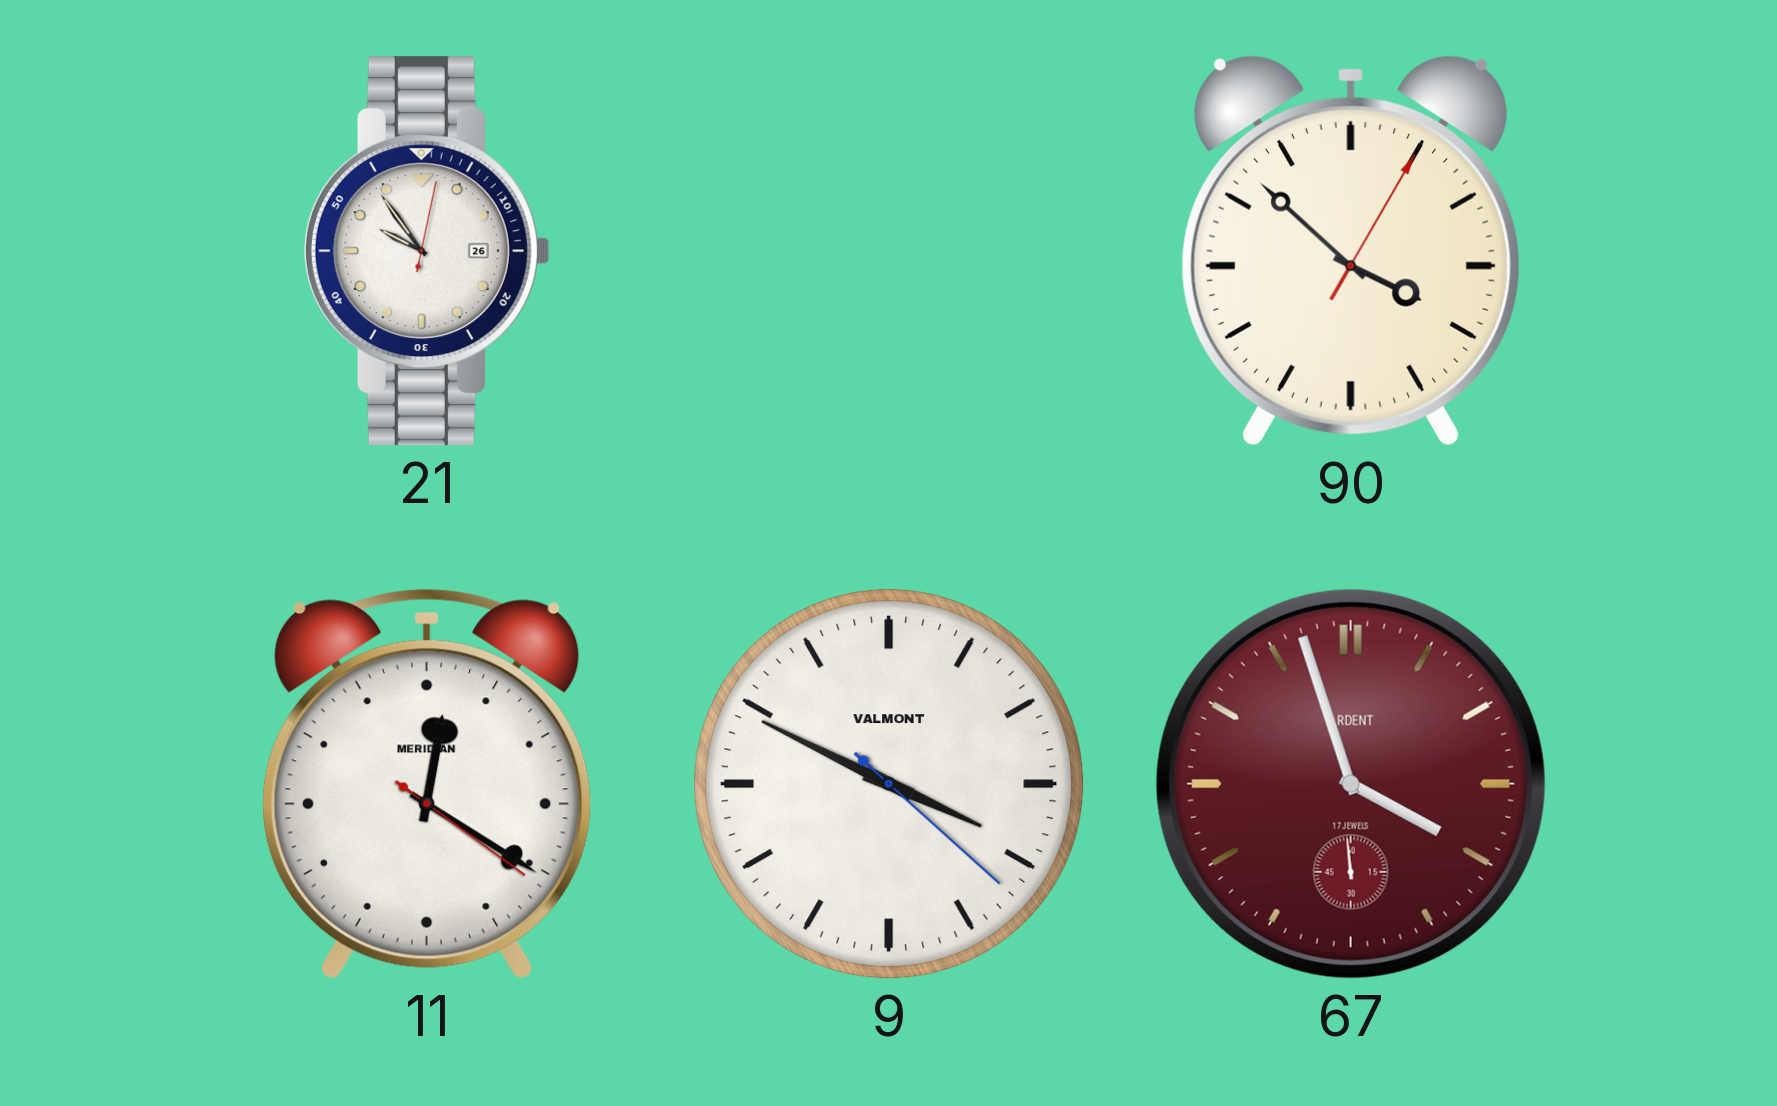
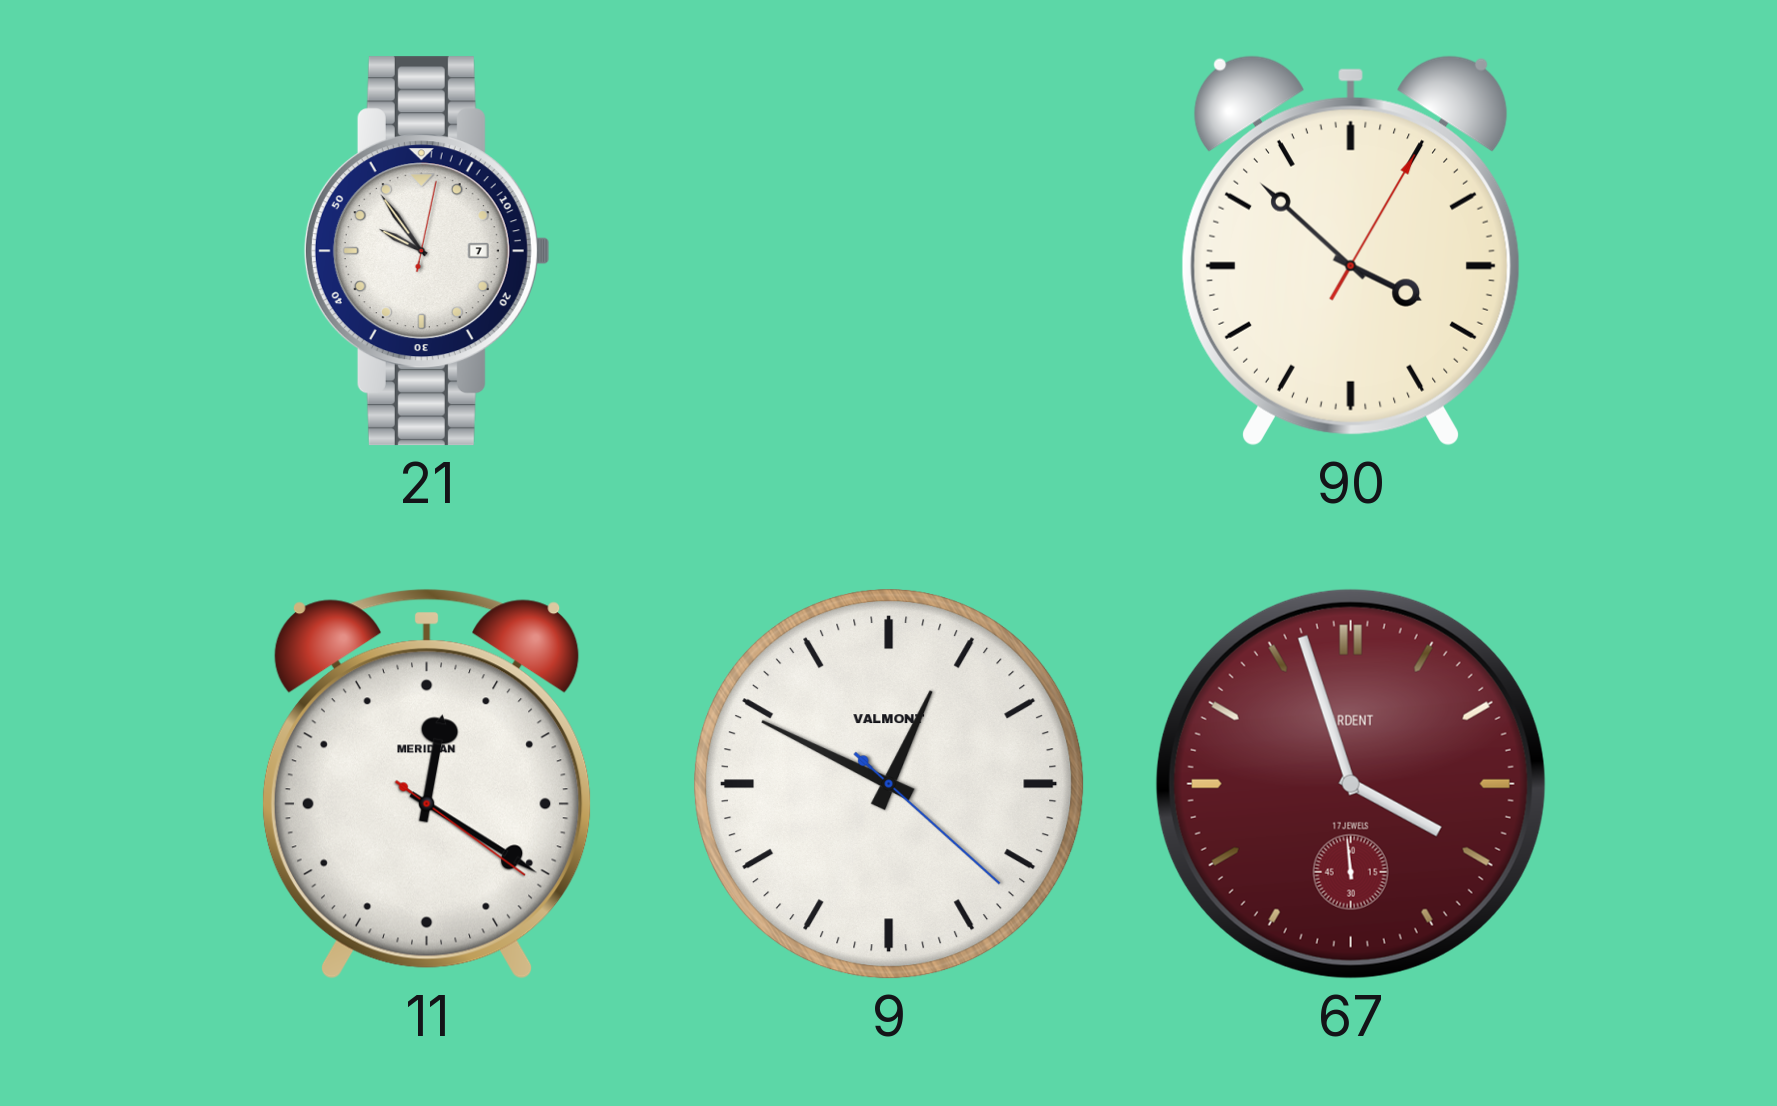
21 date: 26 -> 7 (427, 251)
9: 3:49 -> 12:49 (889, 784)
